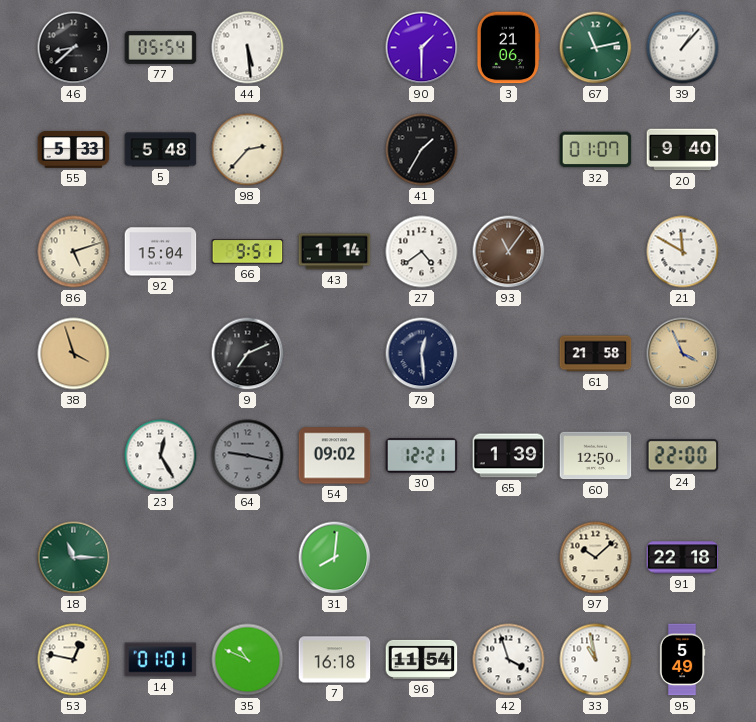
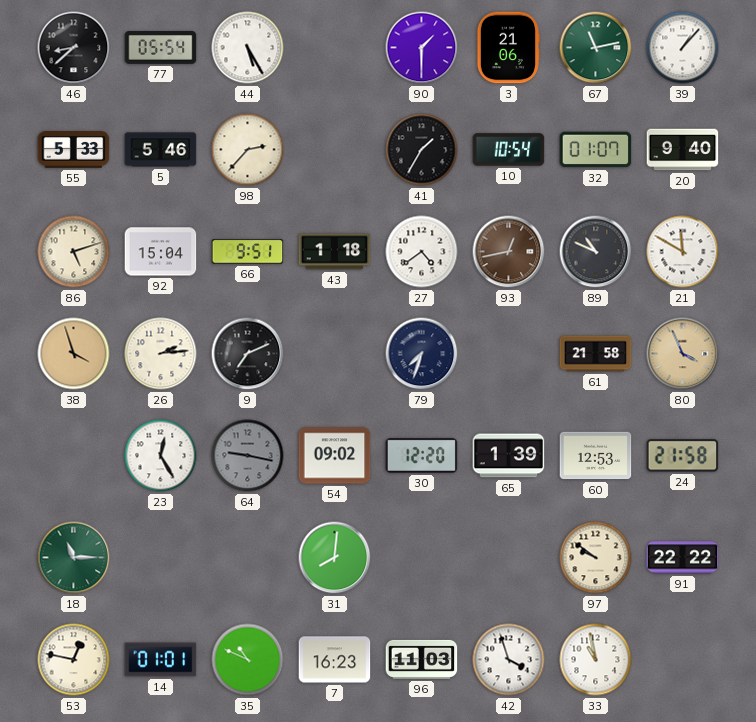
44: 5:29 -> 5:25 (248, 48)
5: 5:48 -> 5:46 (161, 150)
10: none -> 10:54 (509, 150)
43: 1:14 -> 1:18 (335, 252)
93: 11:06 -> 12:43 (509, 252)
89: none -> 10:49 (596, 252)
26: none -> 2:14 (161, 354)
79: 12:29 -> 7:33 (422, 354)
30: 12:21 -> 12:20 (422, 456)
60: 12:50 -> 12:53 (596, 456)
24: 22:00 -> 21:58 (683, 456)
97: 10:08 -> 9:51 (596, 558)
91: 22:18 -> 22:22 (683, 558)
7: 16:18 -> 16:23 (335, 660)
96: 11:54 -> 11:03 (422, 659)
95: 5:49 -> none (682, 660)
